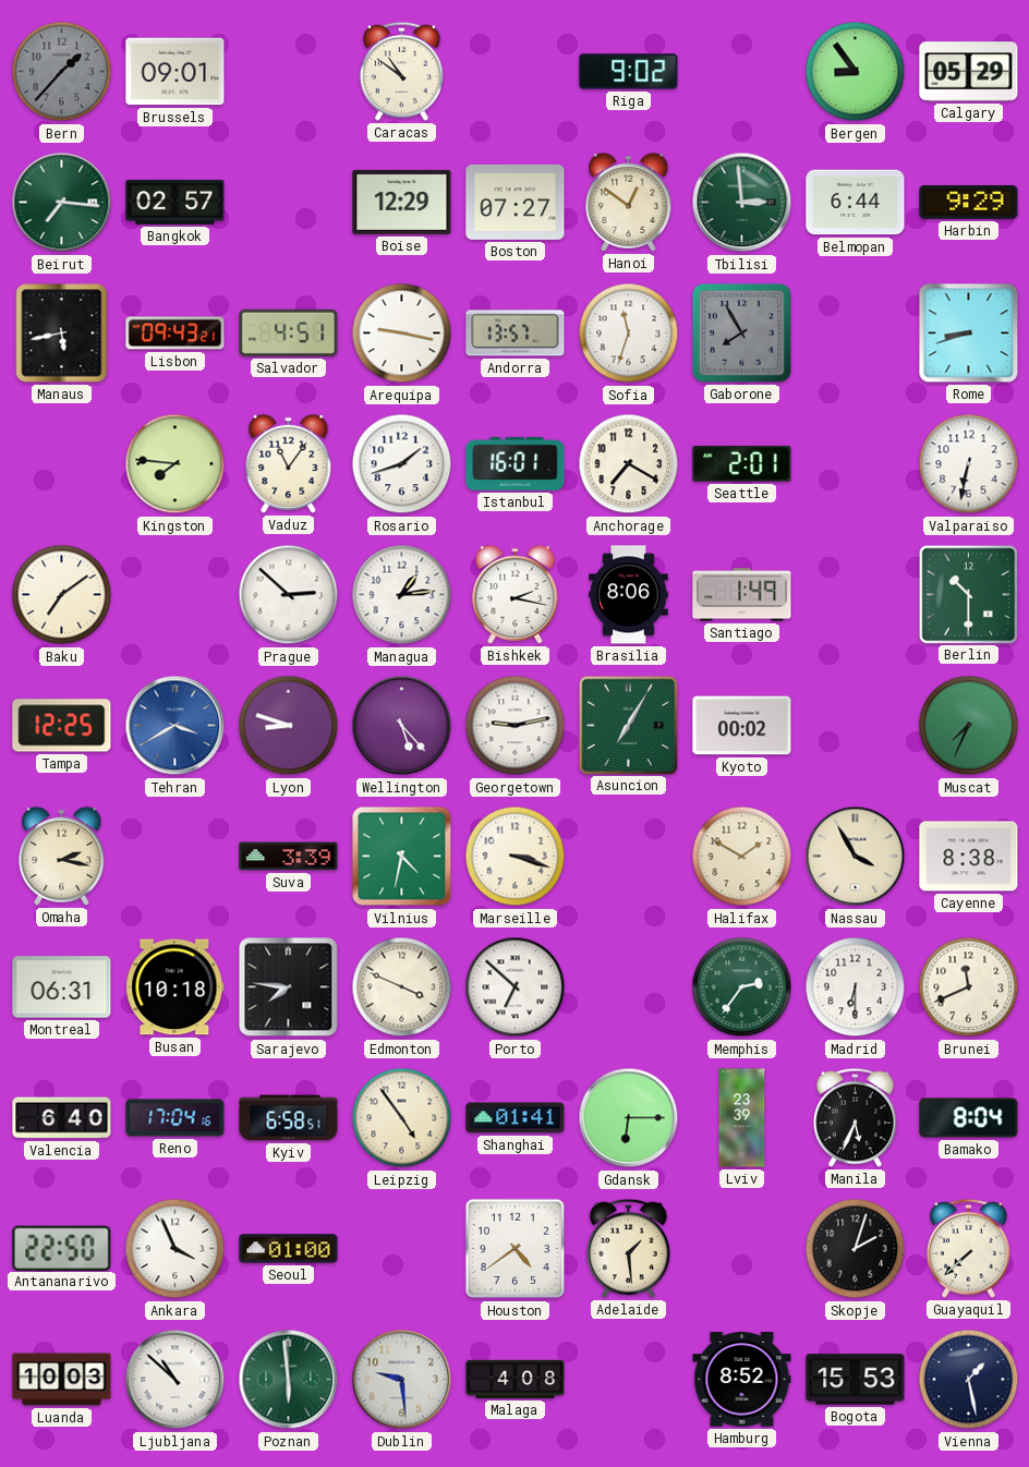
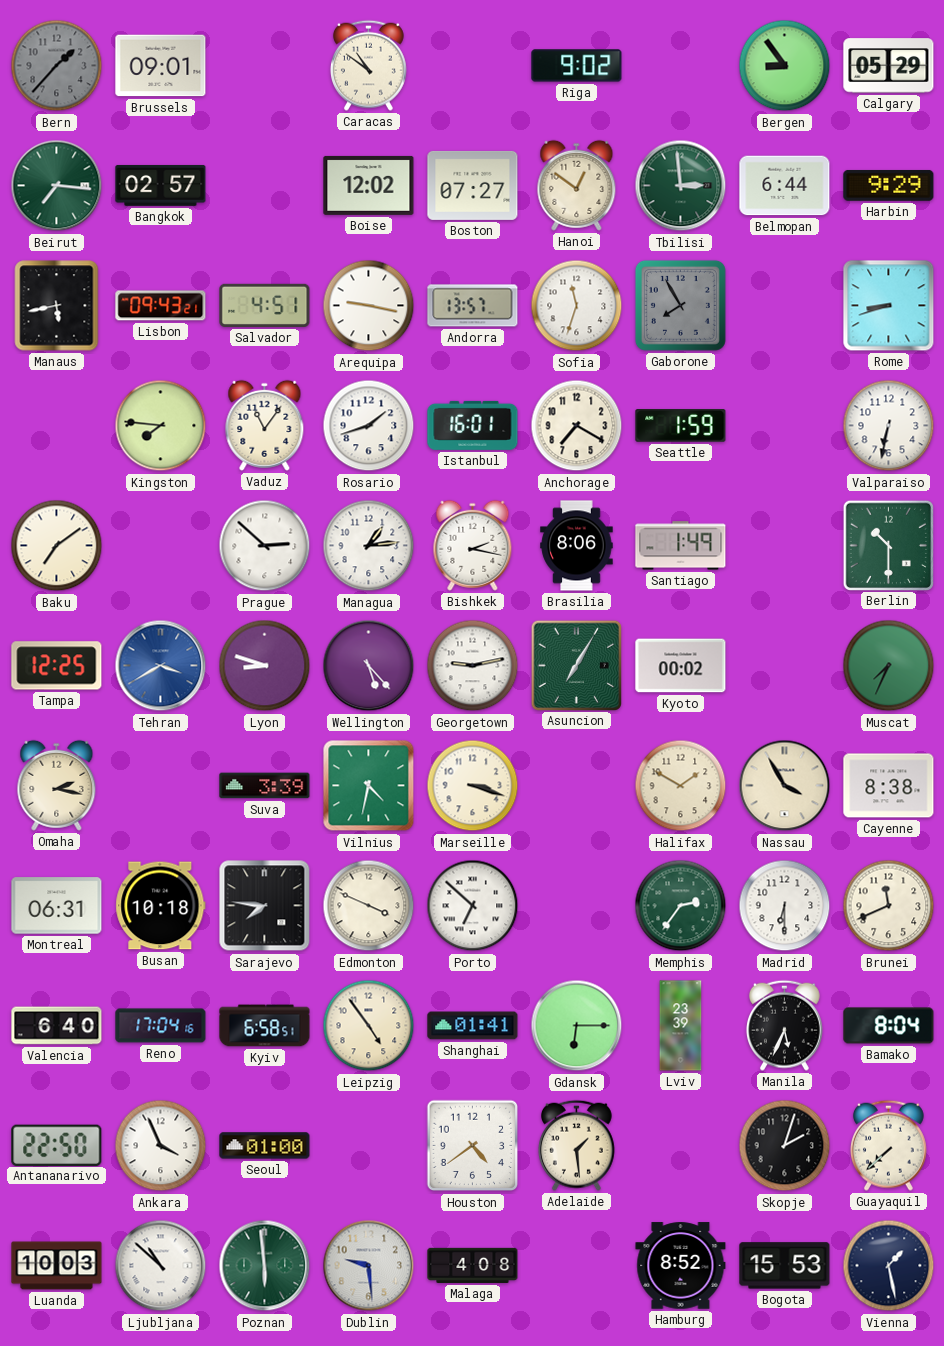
Boise: 12:29 -> 12:02 (369, 185)
Seattle: 2:01 -> 1:59 (681, 426)
